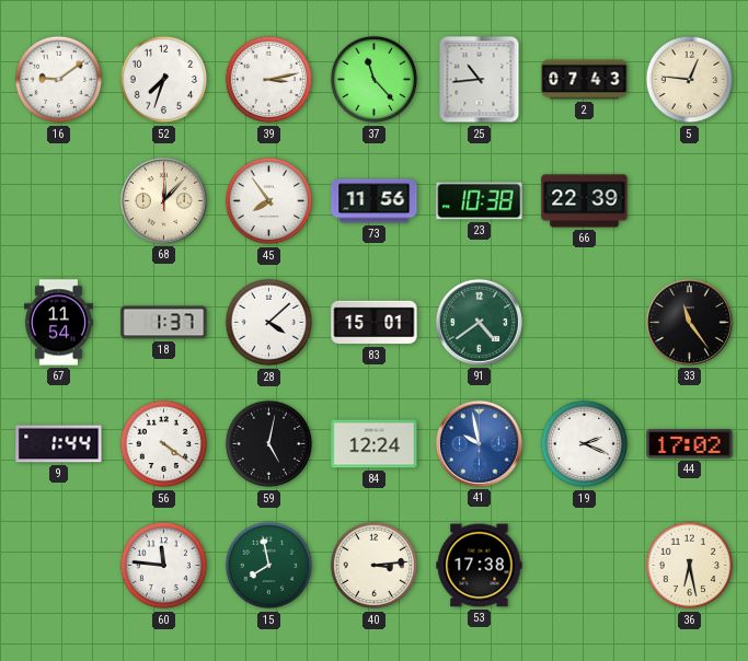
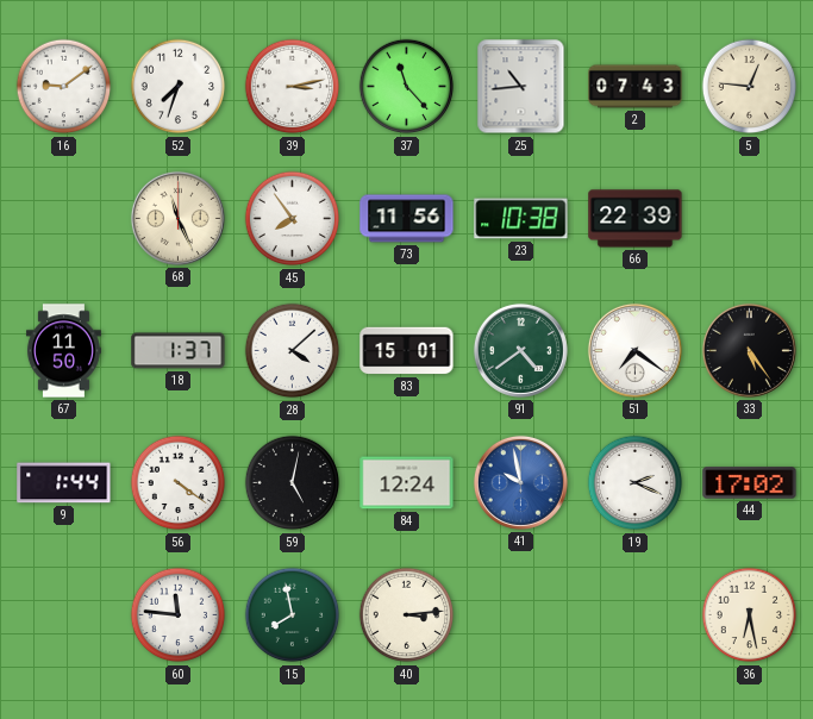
68: 12:07 -> 11:26 (177, 218)
67: 11:54 -> 11:50 (63, 351)
51: none -> 7:21 (634, 350)
33: 11:24 -> 5:24 (749, 350)
53: 17:38 -> none (480, 566)
